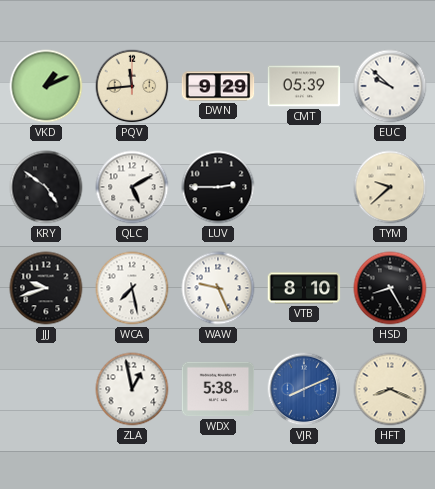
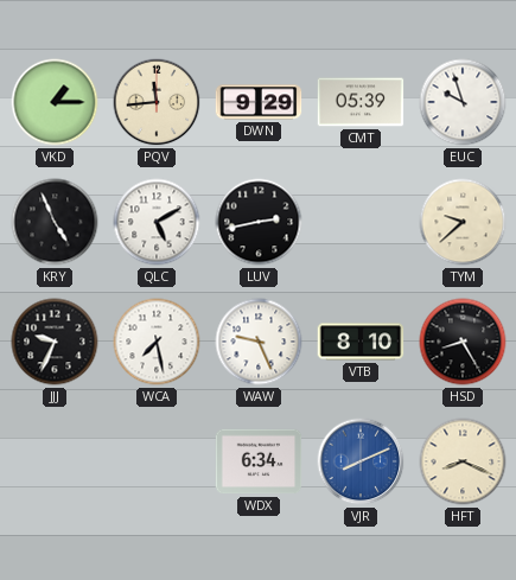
VKD: 1:11 -> 1:15 (55, 102)
EUC: 9:52 -> 9:57 (463, 102)
KRY: 4:51 -> 4:56 (55, 222)
LUV: 2:45 -> 2:43 (259, 222)
JJJ: 9:42 -> 9:34 (55, 342)
ZLA: 12:58 -> none (132, 389)
WDX: 5:38 -> 6:34 (259, 461)
